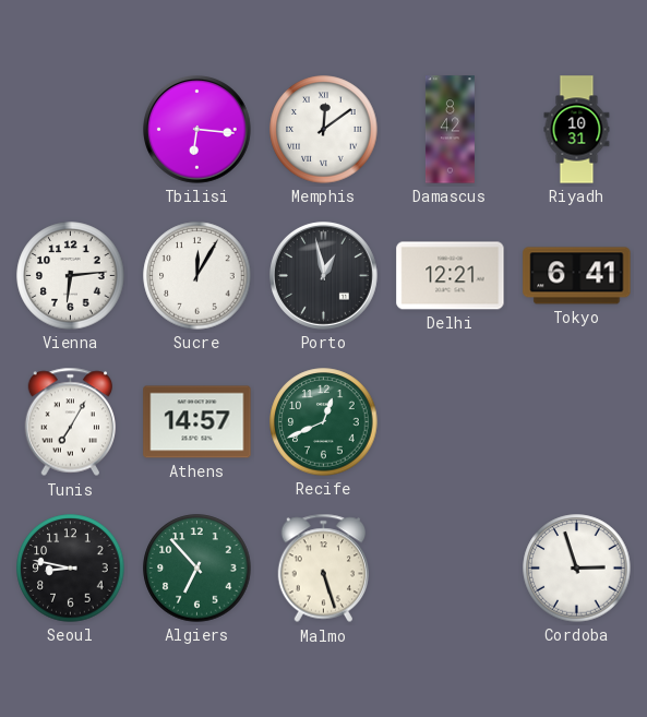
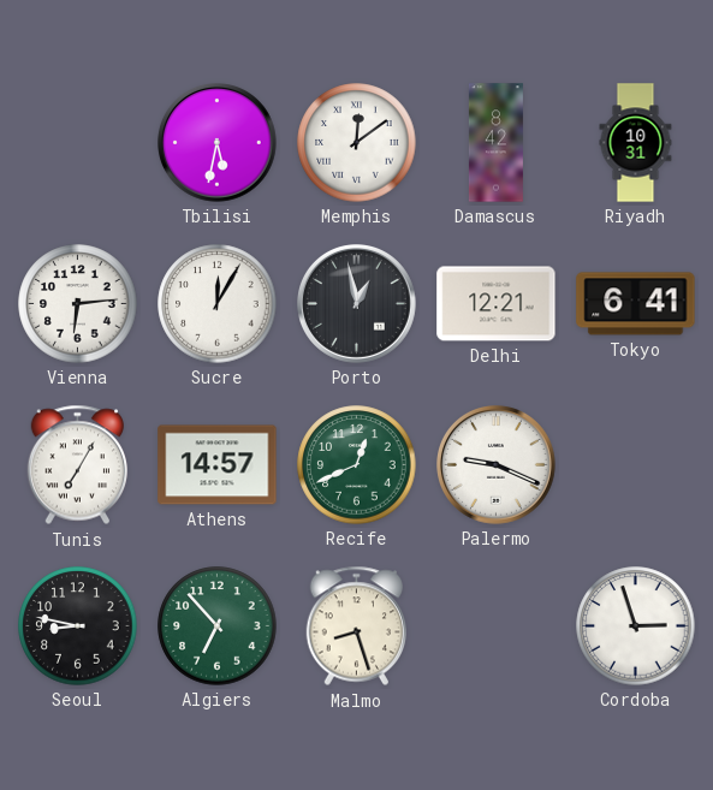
Tbilisi: 6:16 -> 5:32 (218, 143)
Palermo: none -> 9:19 (497, 465)
Malmo: 5:27 -> 8:27 (356, 626)
